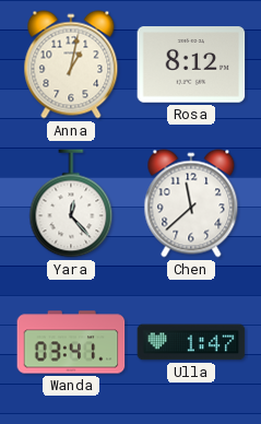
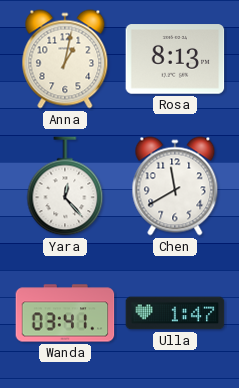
Rosa: 8:12 -> 8:13 (175, 59)
Chen: 11:38 -> 11:40 (175, 186)
